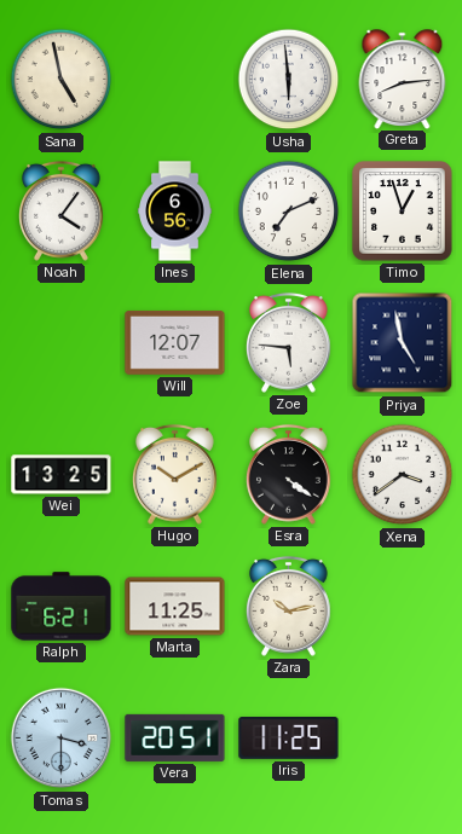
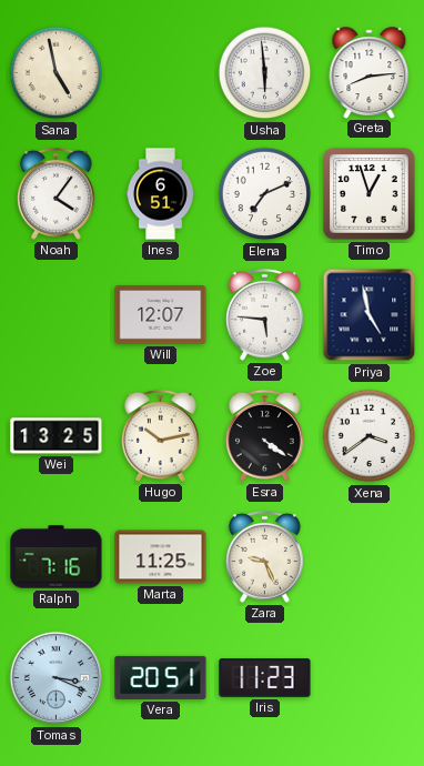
Ines: 6:56 -> 6:51 (161, 194)
Hugo: 10:10 -> 10:13 (161, 435)
Ralph: 6:21 -> 7:16 (57, 557)
Zara: 10:13 -> 9:26 (265, 556)
Tomas: 3:30 -> 3:19 (57, 678)
Iris: 11:25 -> 11:23 (265, 678)
